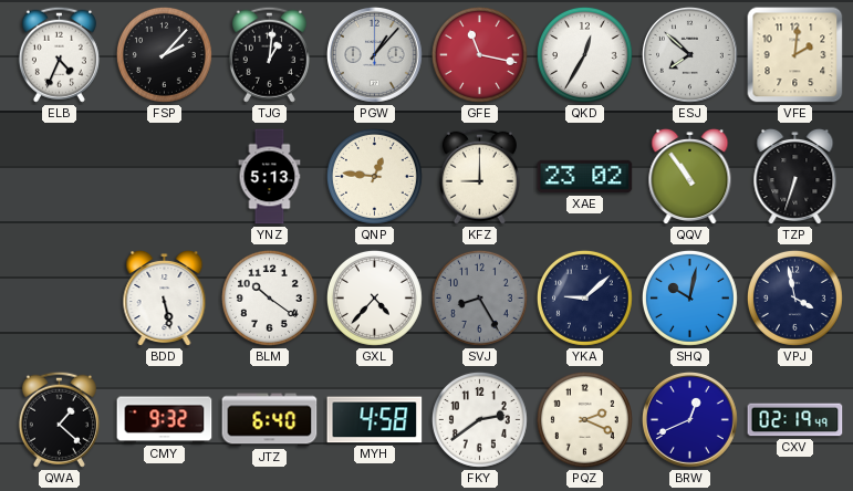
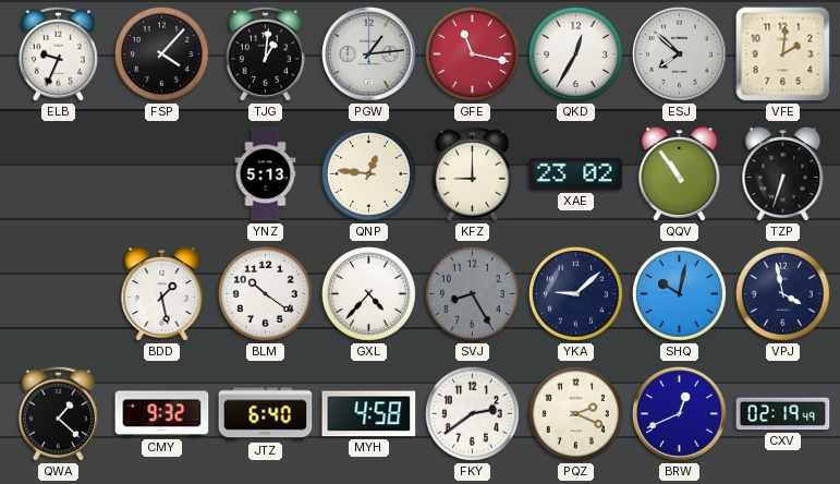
ELB: 4:34 -> 9:34 (58, 53)
FSP: 2:07 -> 4:07 (161, 53)
PGW: 1:07 -> 1:14 (368, 53)
BDD: 5:28 -> 1:28 (162, 294)
